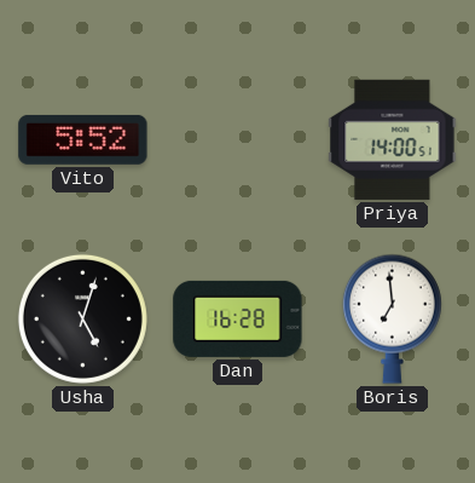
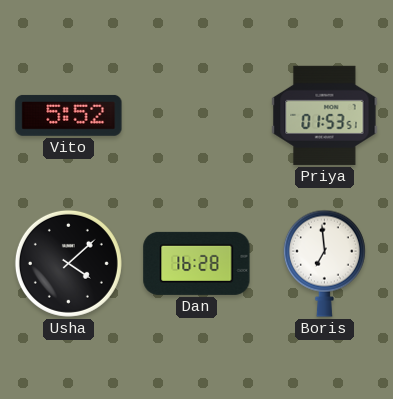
Priya: 14:00 -> 01:53 (325, 115)
Usha: 5:03 -> 4:08 (68, 263)
